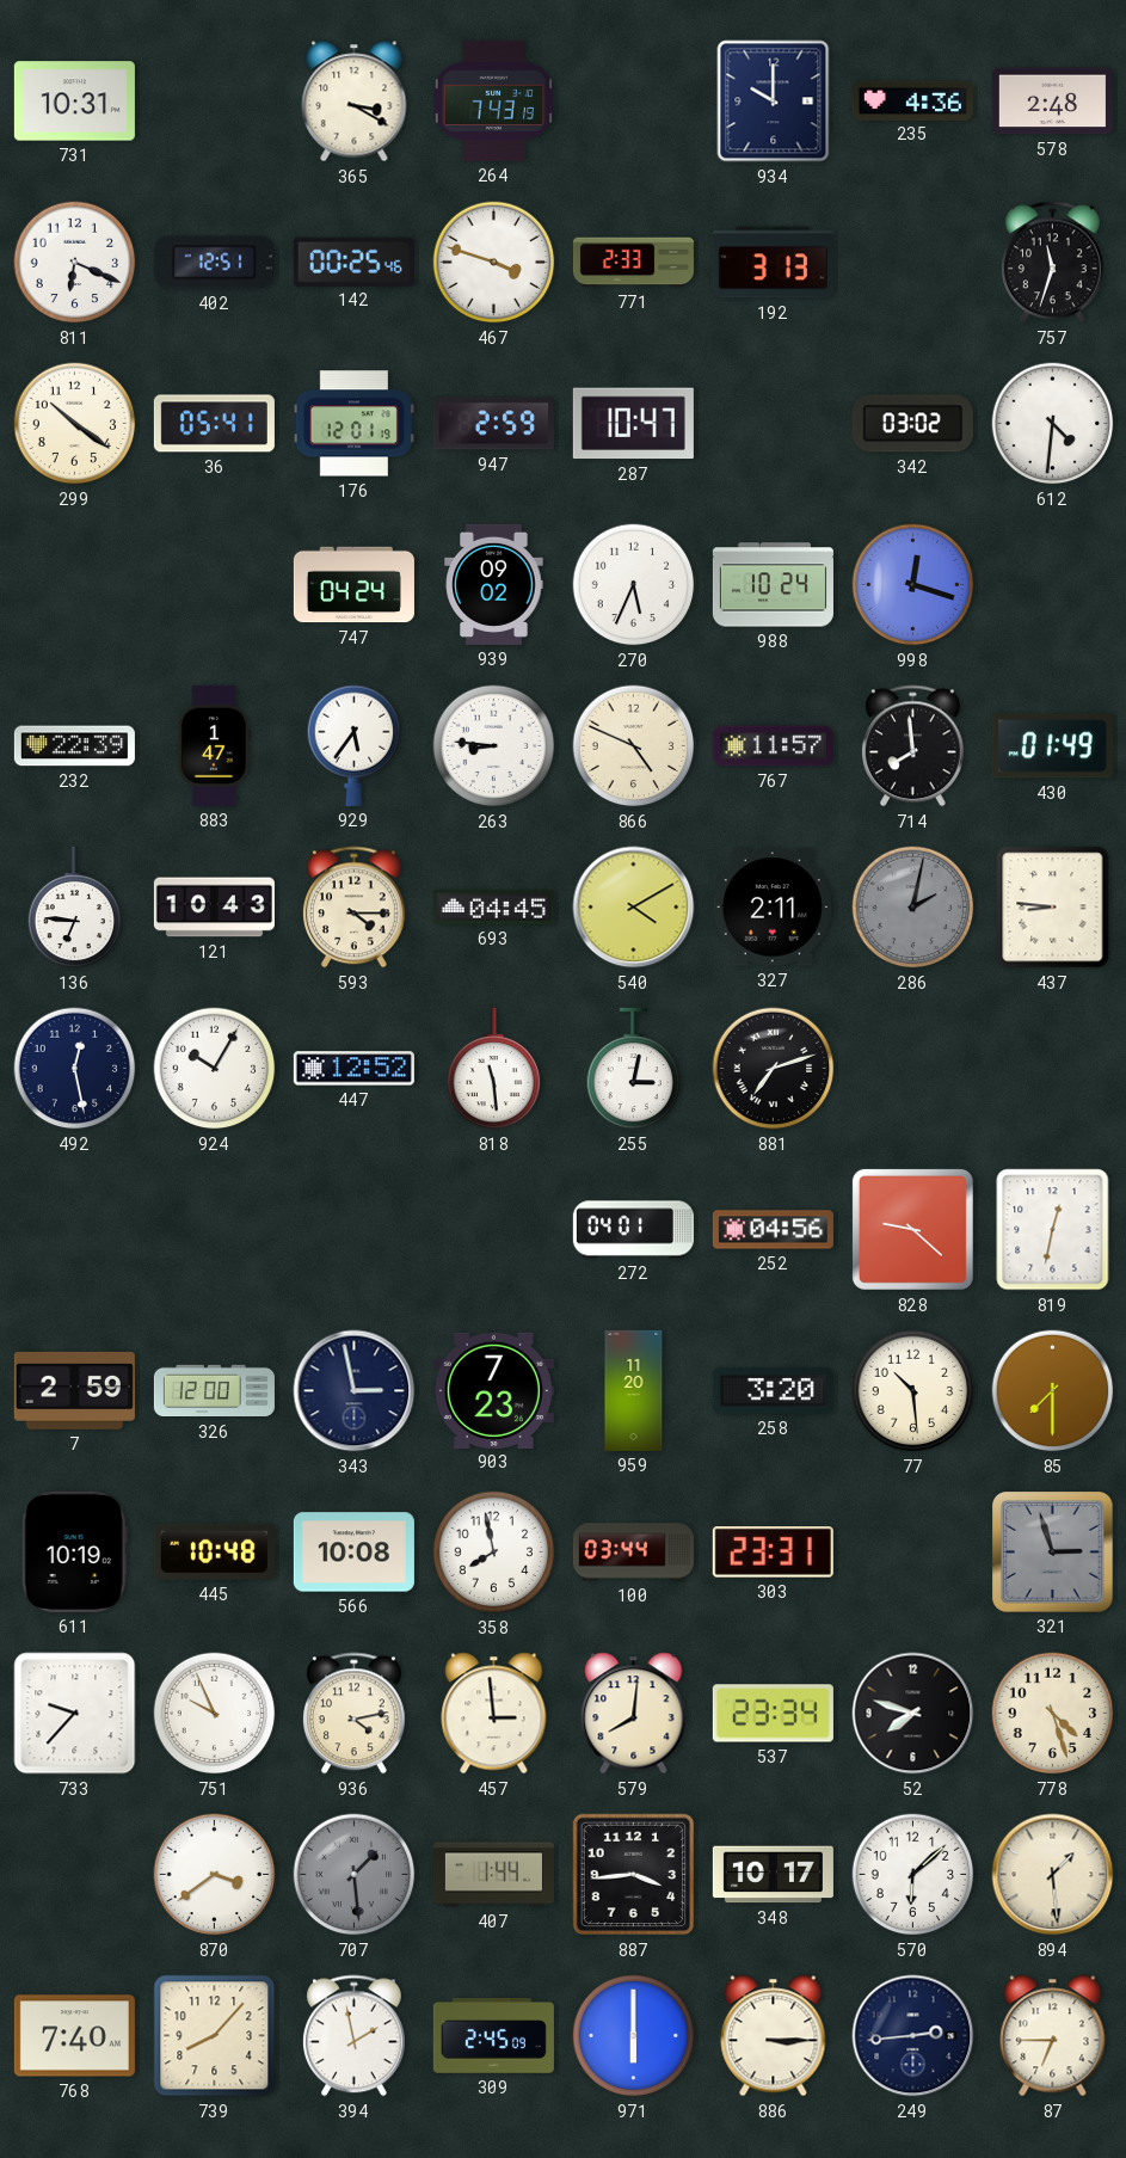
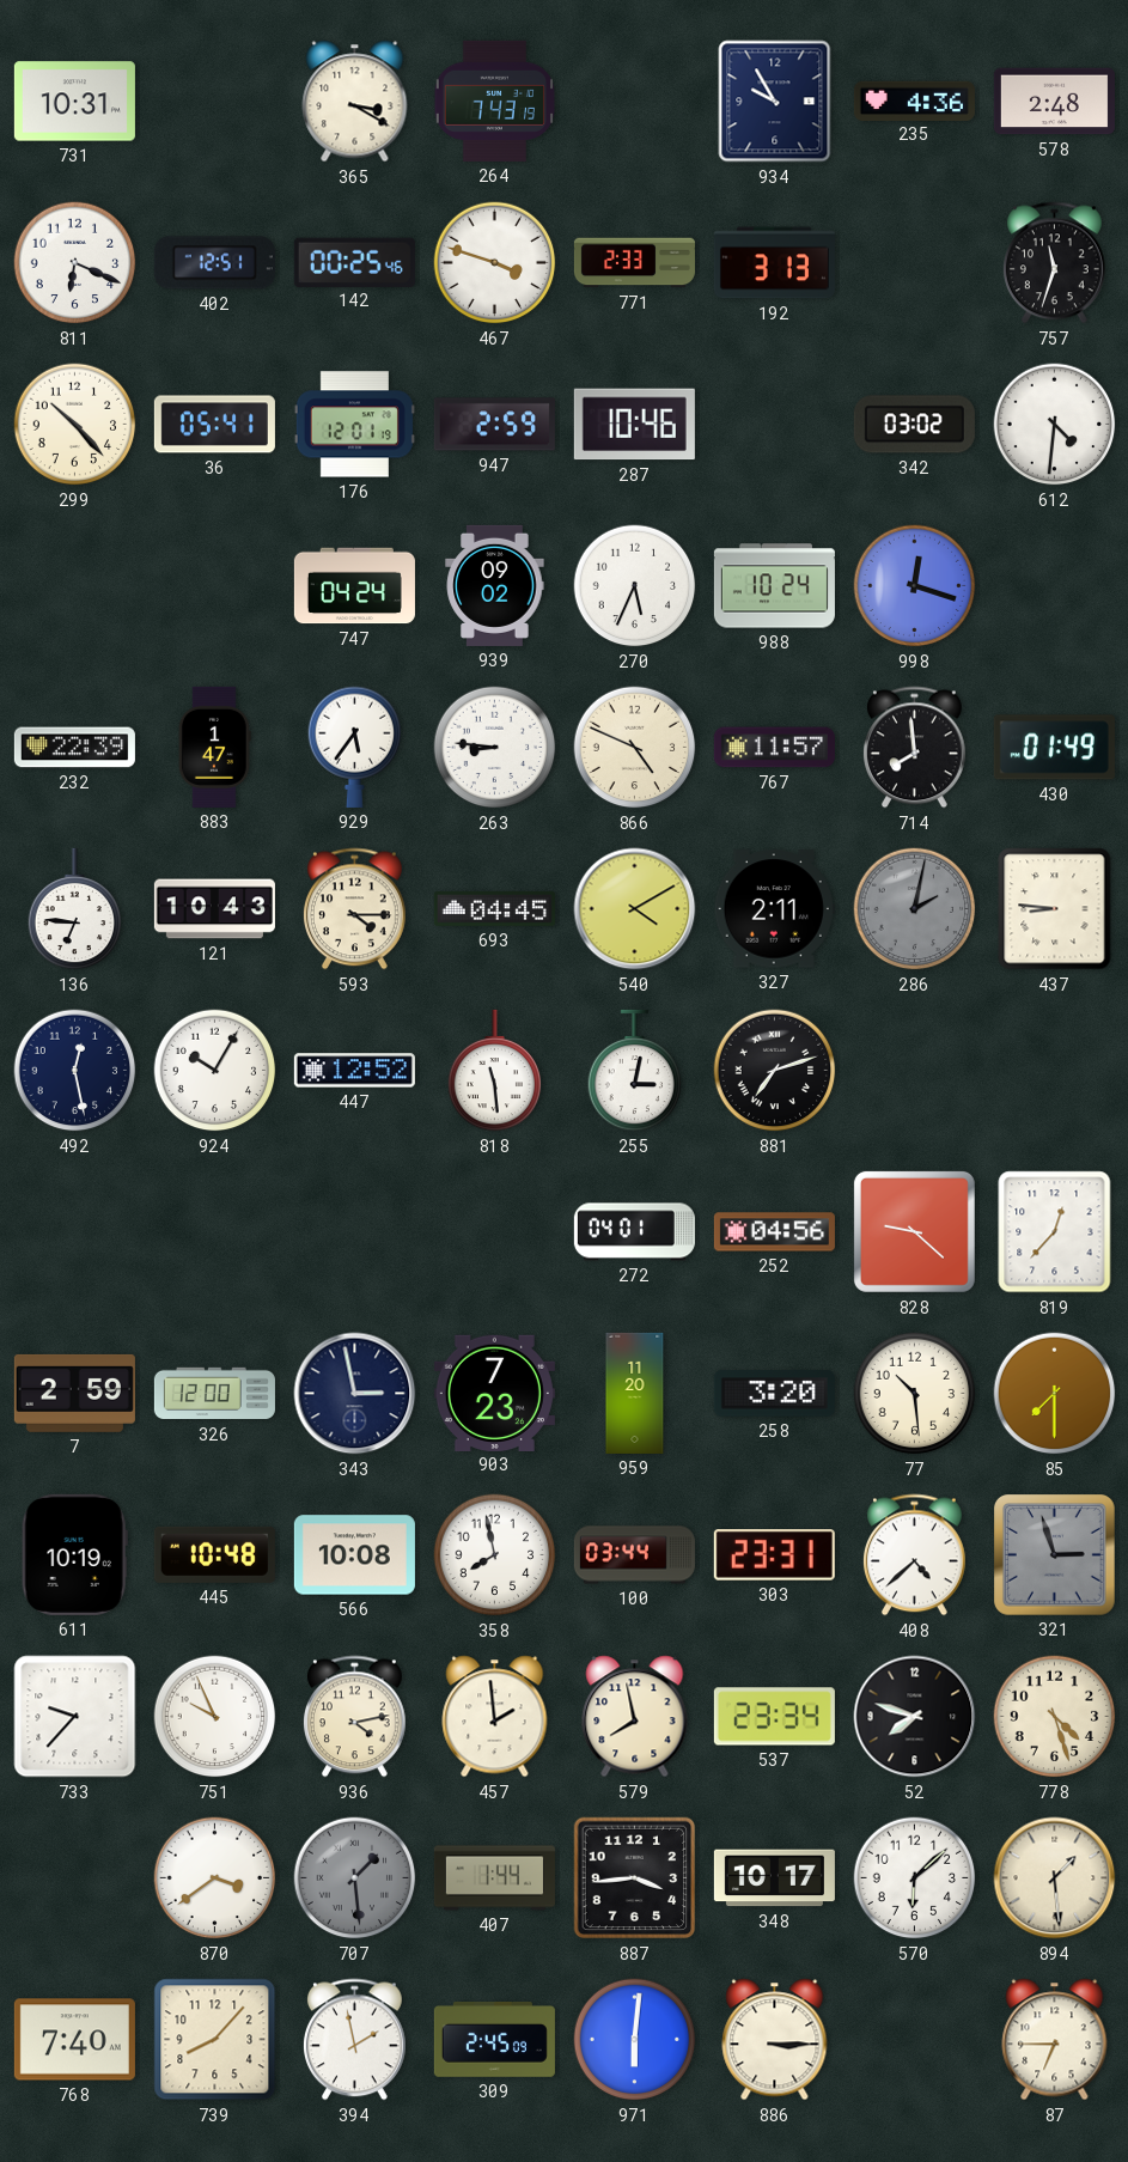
934: 10:00 -> 9:55 (775, 102)
299: 10:21 -> 10:23 (75, 425)
287: 10:47 -> 10:46 (634, 425)
819: 12:32 -> 12:37 (1055, 1232)
408: none -> 4:38 (914, 1555)
457: 2:59 -> 1:59 (495, 1717)
579: 8:01 -> 7:58 (635, 1717)
971: 6:00 -> 6:01 (635, 2040)
249: 2:44 -> none (913, 2036)
